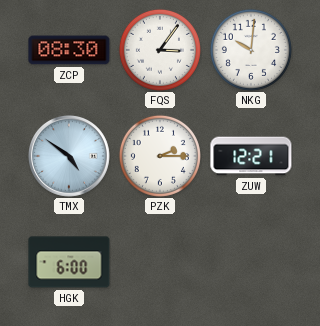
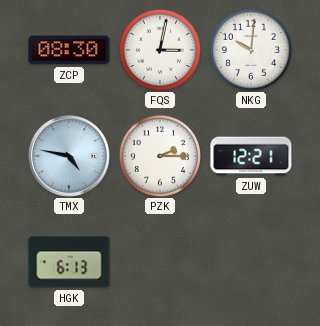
FQS: 3:06 -> 3:02 (160, 50)
TMX: 4:51 -> 4:47 (69, 156)
HGK: 6:00 -> 6:13 (69, 262)
